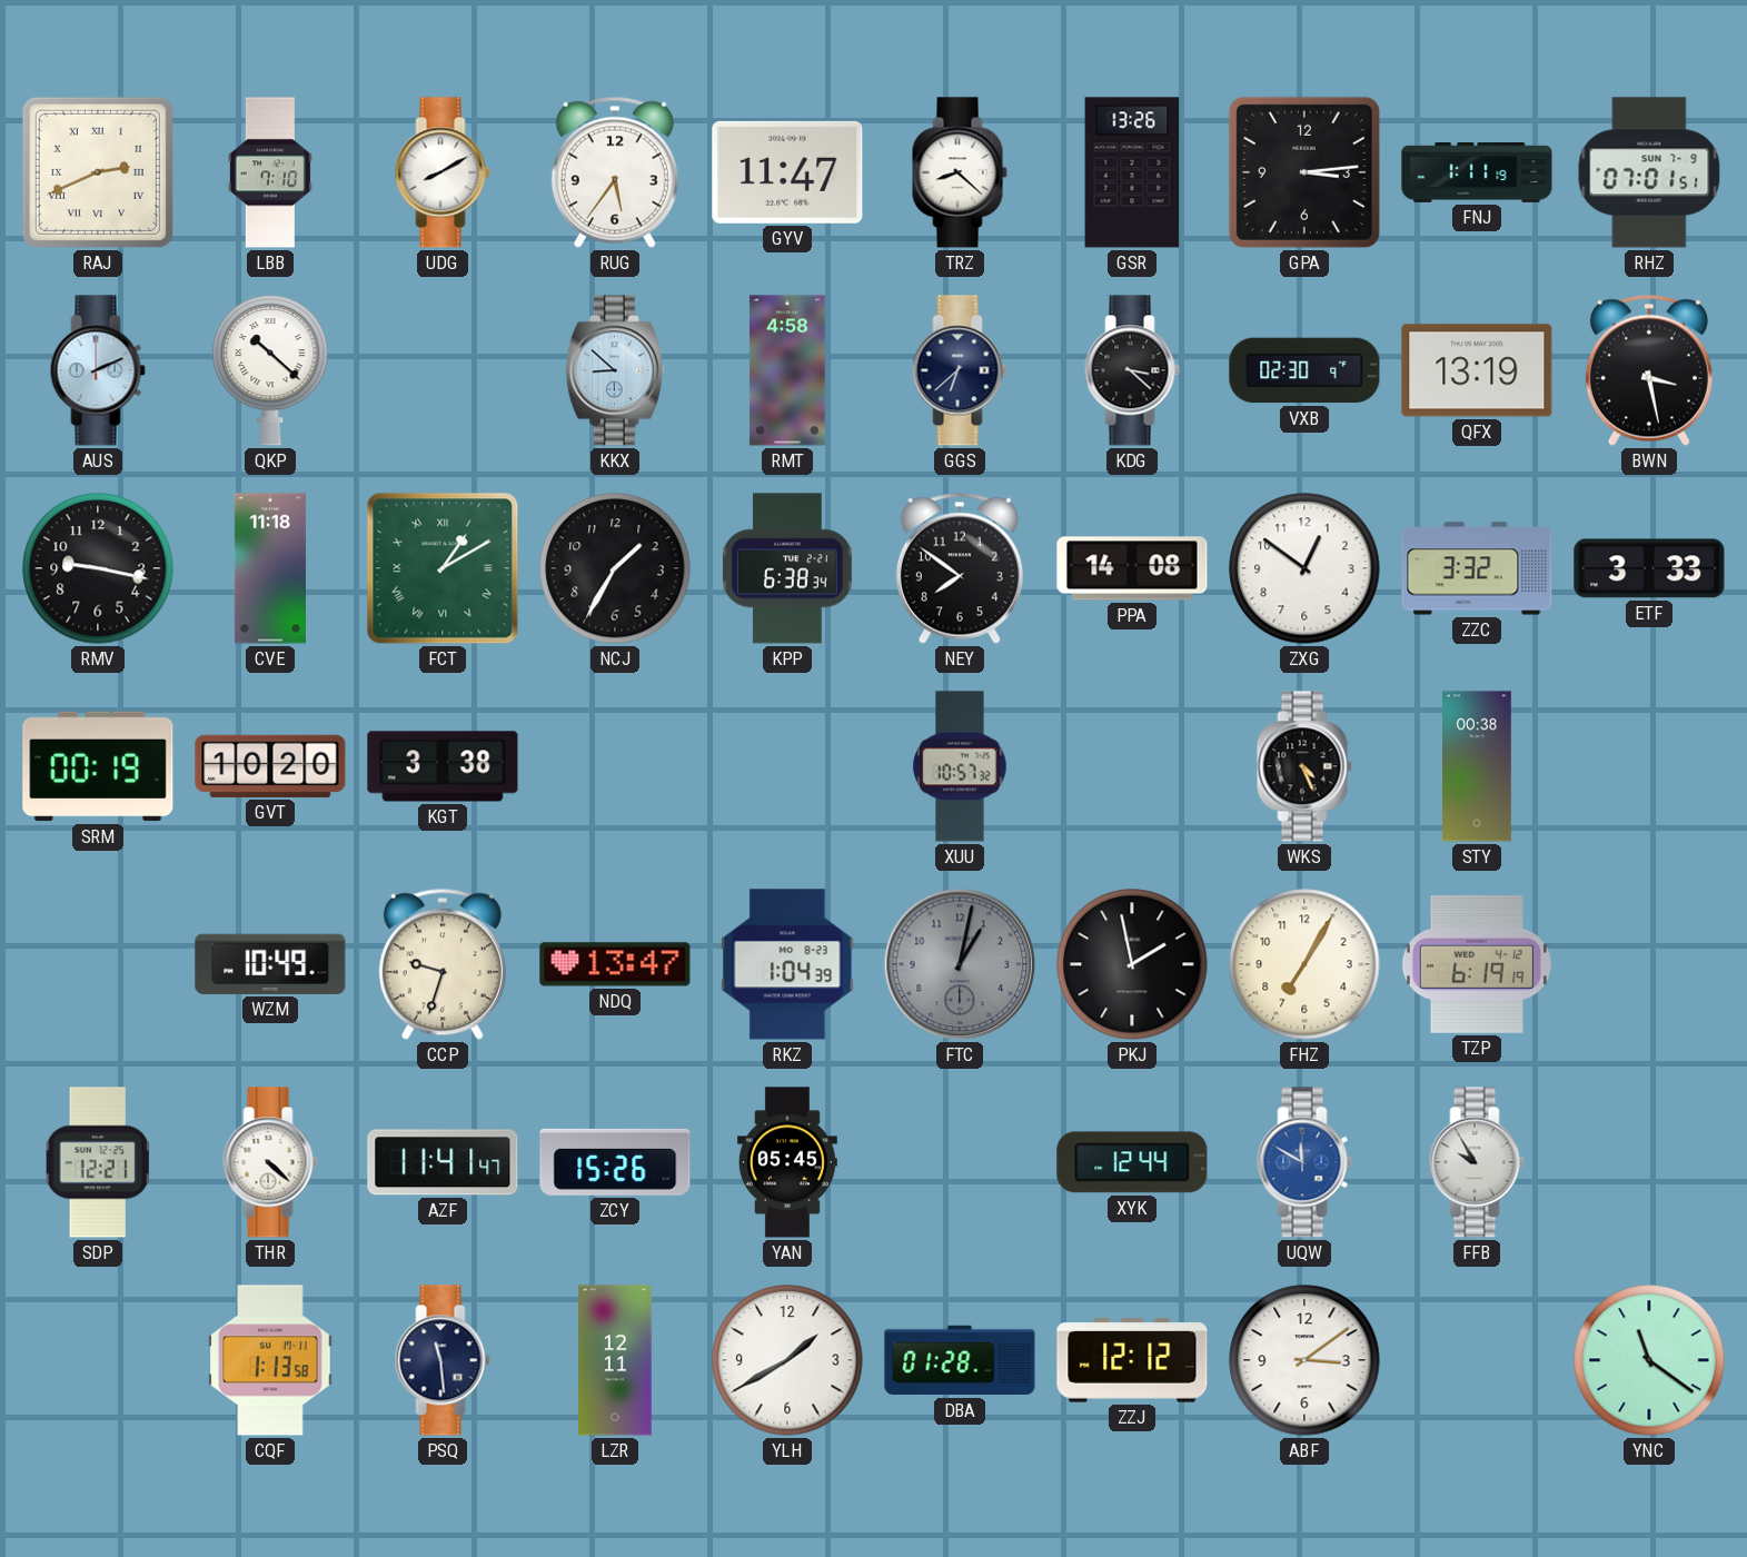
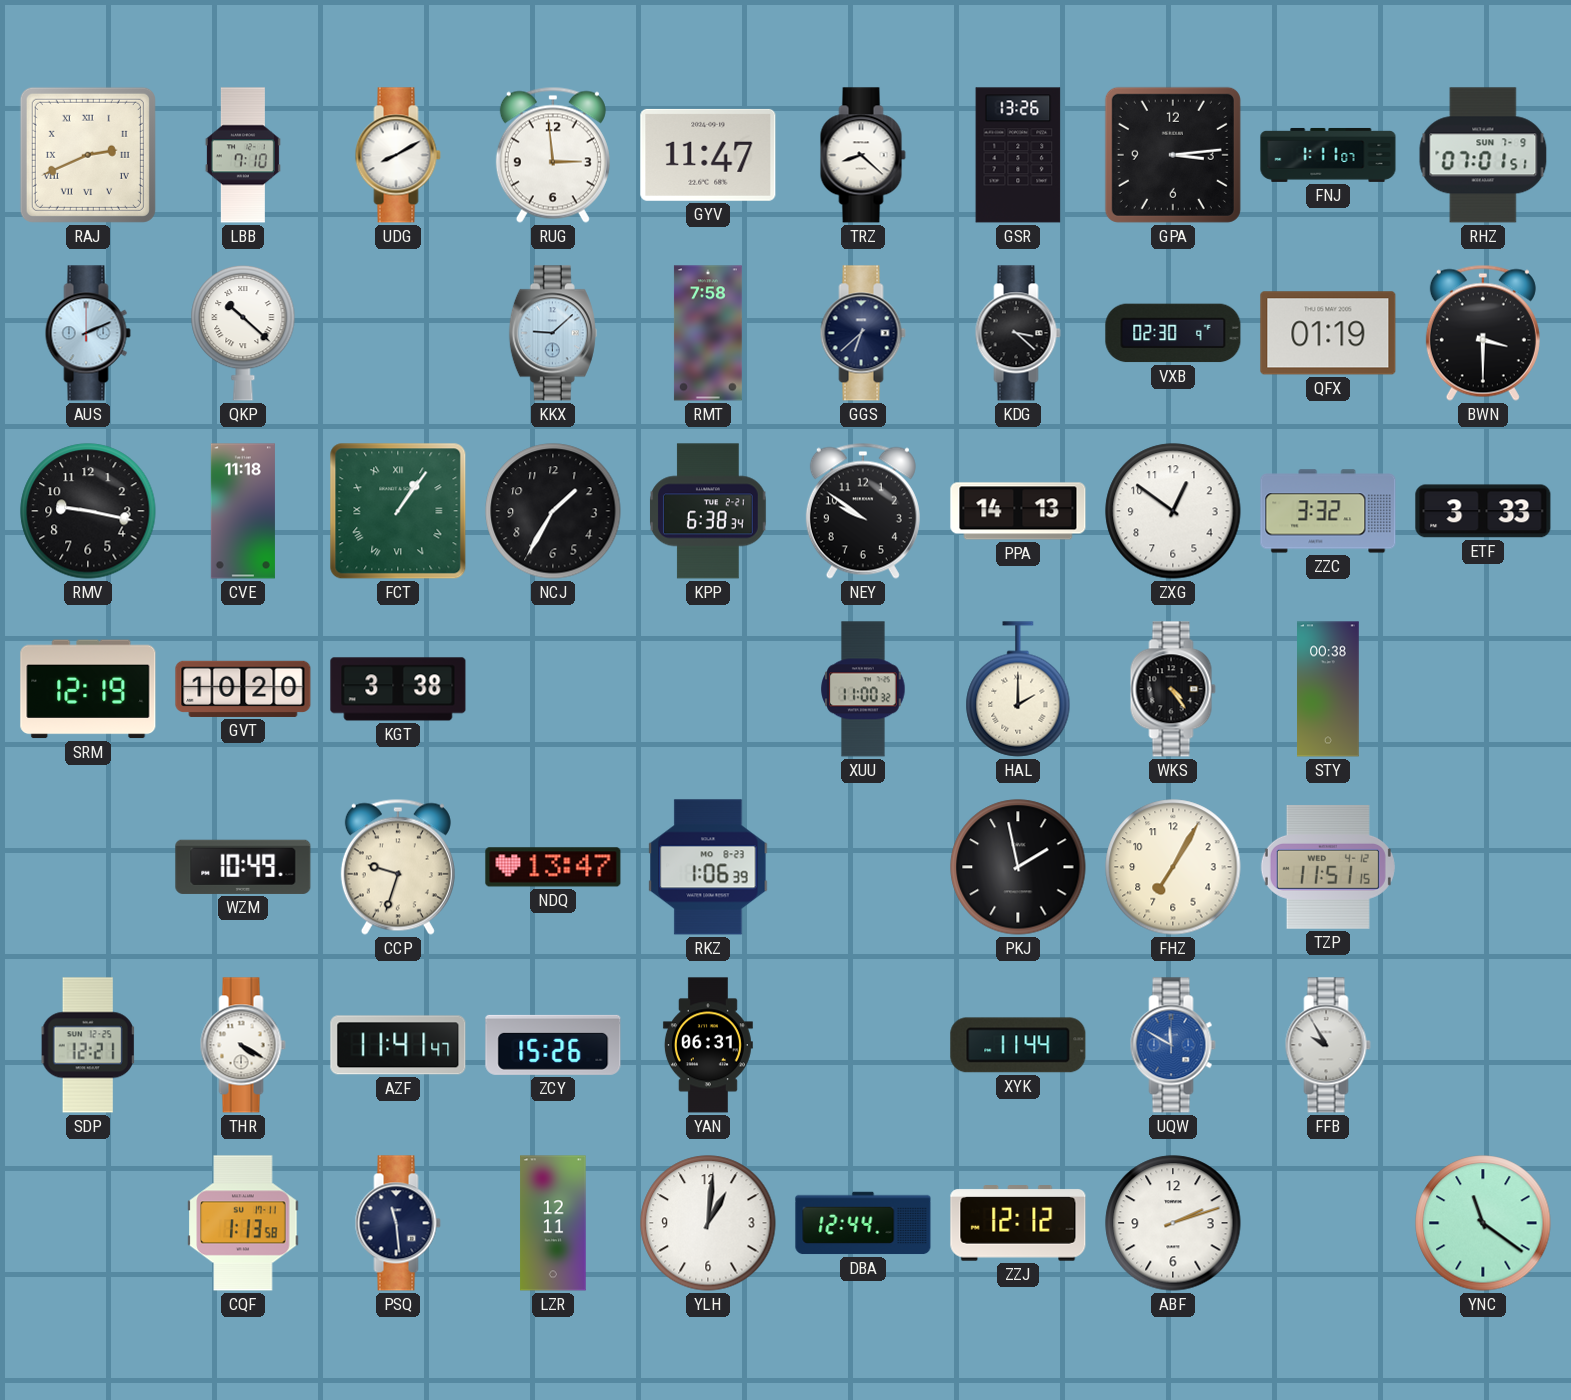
RUG: 5:36 -> 2:59 (553, 155)
FNJ: 1:11:19 -> 1:11:07 (1328, 155)
KKX: 8:52 -> 9:08 (553, 333)
RMT: 4:58 -> 7:58 (708, 333)
QFX: 13:19 -> 01:19 (1328, 333)
BWN: 3:28 -> 3:30 (1483, 333)
FCT: 1:10 -> 1:06 (398, 511)
NEY: 7:51 -> 9:51 (863, 511)
PPA: 14:08 -> 14:13 (1018, 511)
SRM: 00:19 -> 12:19 (88, 689)
XUU: 10:57 -> 11:00 (863, 689)
HAL: none -> 2:00 (1018, 689)
WKS: 4:26 -> 4:24 (1173, 689)
RKZ: 1:04 -> 1:06 (708, 867)
FTC: 1:02 -> none (960, 964)
TZP: 6:19 -> 11:51 (1328, 867)
THR: 4:22 -> 4:20 (243, 1045)
YAN: 05:45 -> 06:31 (708, 1045)
XYK: 12:44 -> 11:44 (1018, 1045)
YLH: 1:40 -> 1:01 (708, 1223)
DBA: 01:28 -> 12:44 (863, 1223)
ABF: 3:09 -> 2:12 (1173, 1223)
